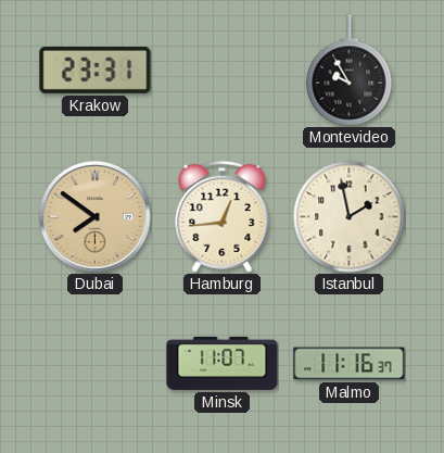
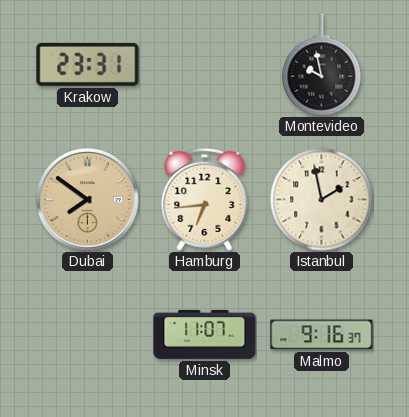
Montevideo: 9:55 -> 9:58 (322, 65)
Hamburg: 12:44 -> 6:44 (205, 199)
Malmo: 11:16 -> 9:16 (322, 335)
